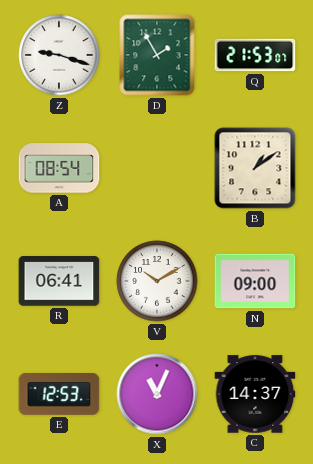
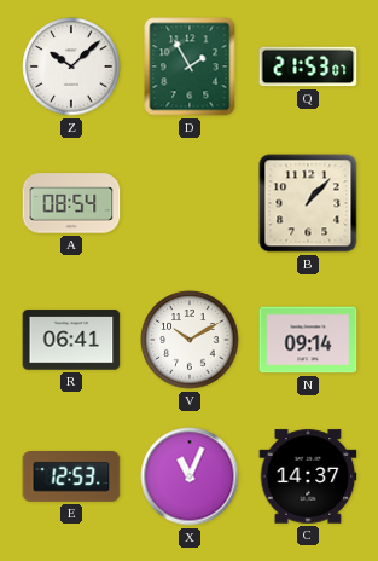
Z: 9:18 -> 10:08 (71, 66)
B: 1:09 -> 1:07 (308, 203)
N: 09:00 -> 09:14 (308, 340)
